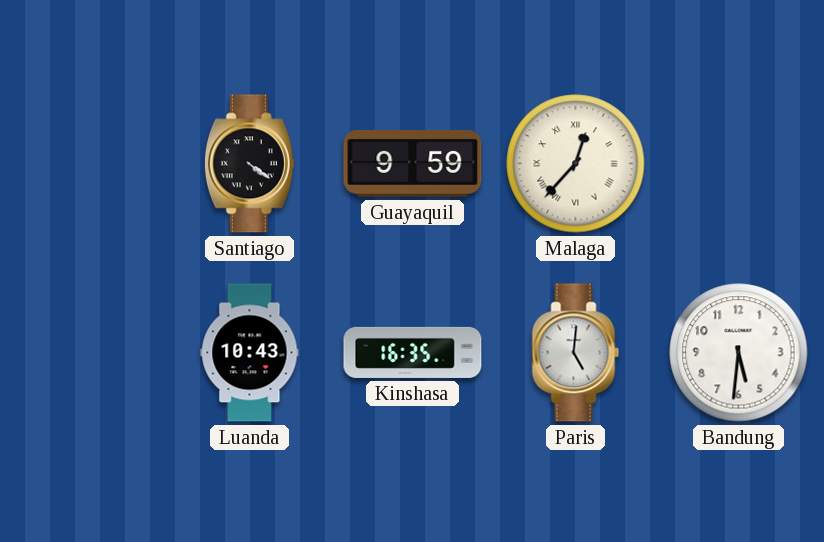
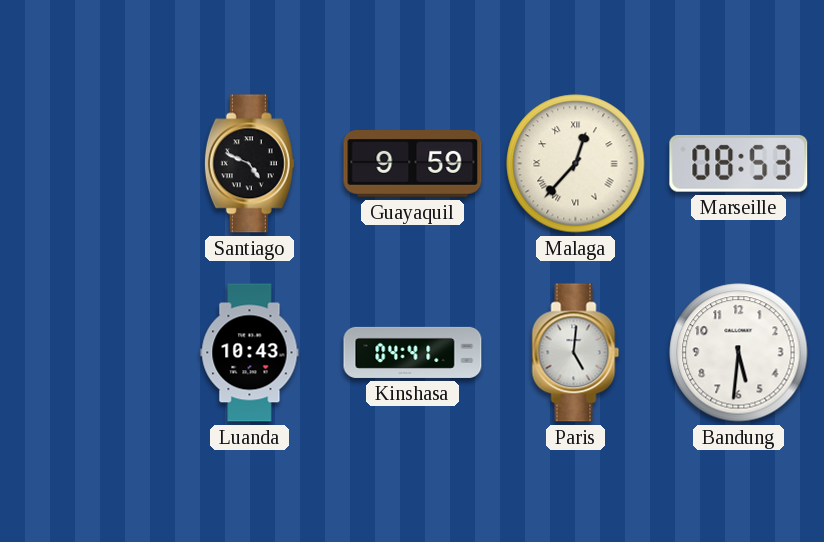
Santiago: 4:21 -> 4:49 (249, 164)
Marseille: none -> 08:53 (739, 164)
Kinshasa: 16:35 -> 04:41 (413, 352)
